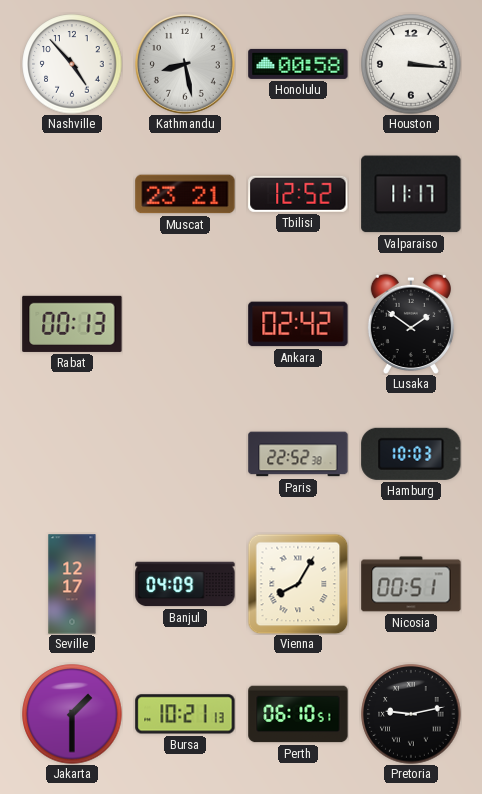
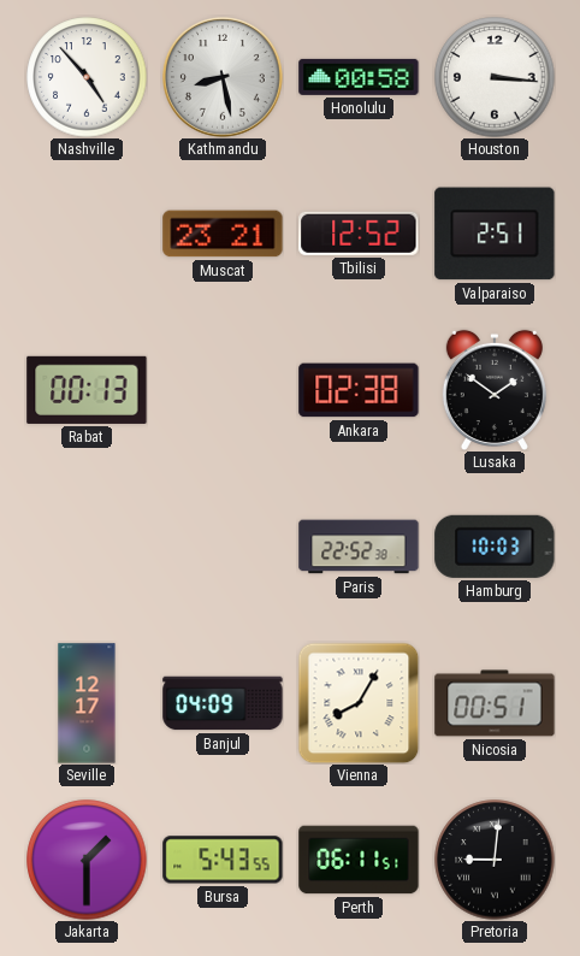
Valparaiso: 11:17 -> 2:51 (495, 234)
Ankara: 02:42 -> 02:38 (359, 390)
Bursa: 10:21 -> 5:43 (223, 860)
Perth: 06:10 -> 06:11 (359, 860)
Pretoria: 9:13 -> 9:01 (495, 860)
